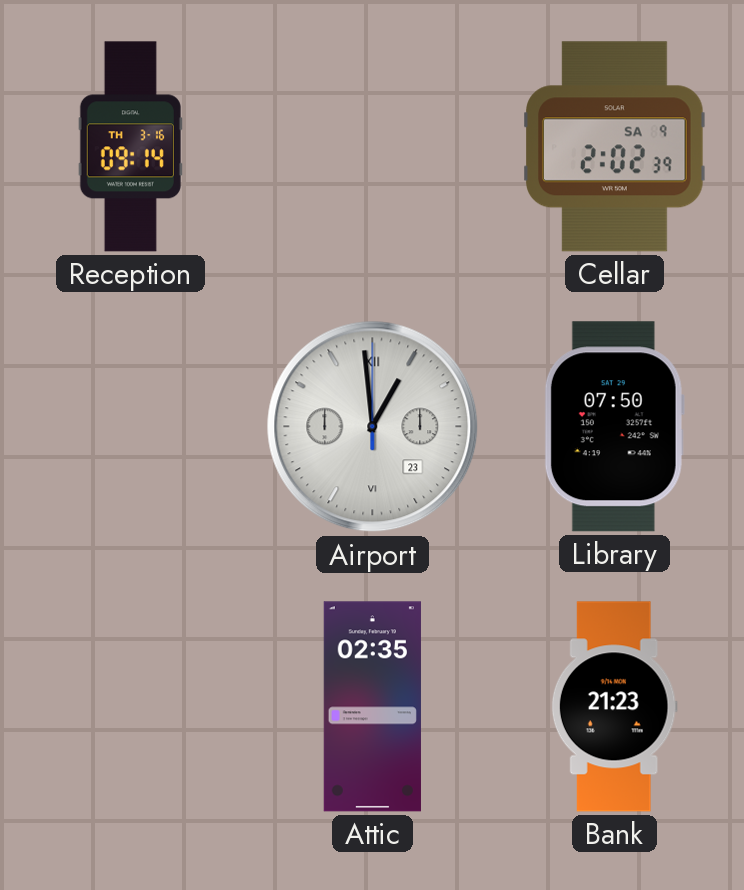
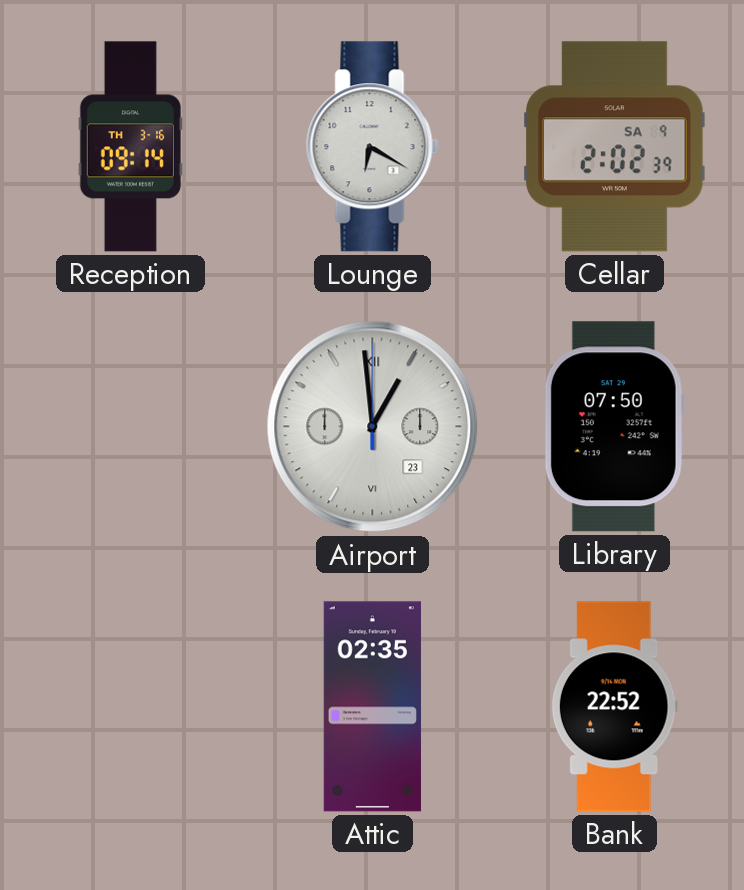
Lounge: none -> 6:20 (372, 147)
Bank: 21:23 -> 22:52 (614, 707)
